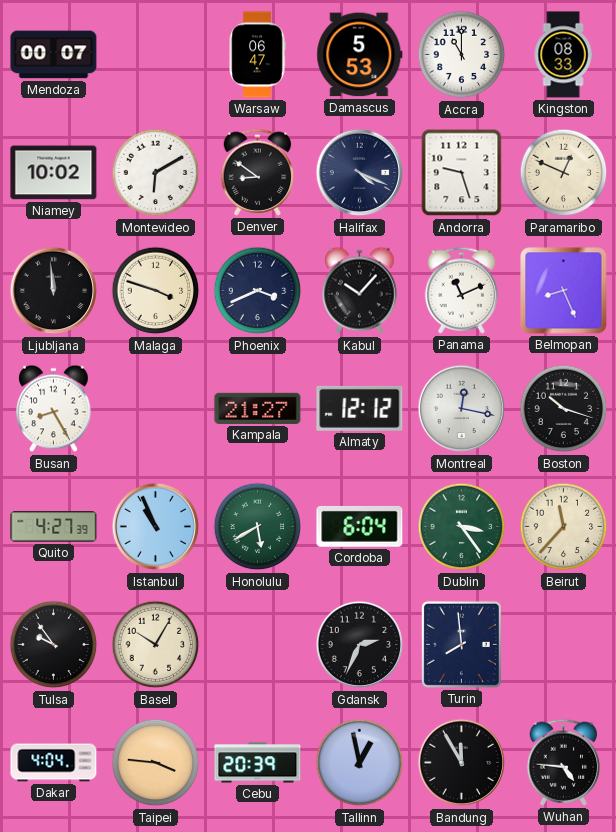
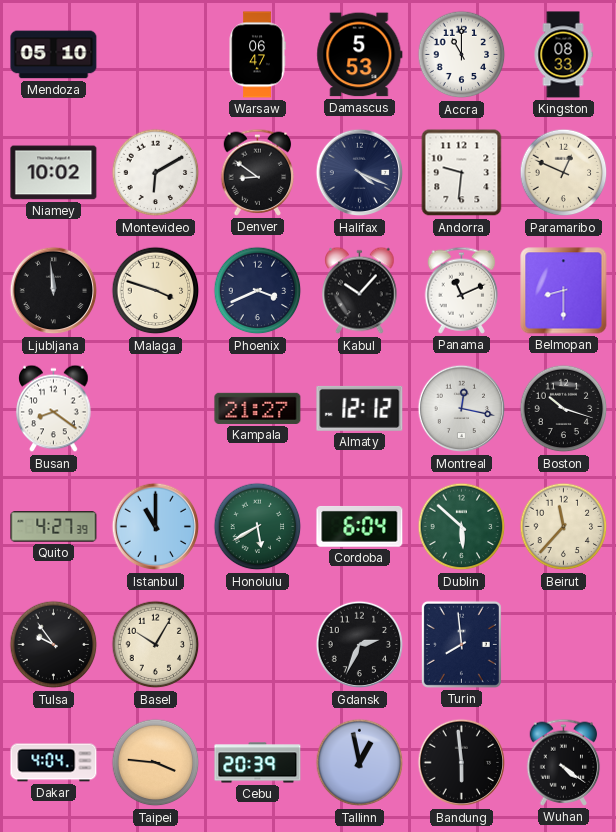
Mendoza: 00:07 -> 05:10 (54, 55)
Andorra: 9:27 -> 9:31 (462, 173)
Belmopan: 8:26 -> 8:30 (564, 291)
Busan: 8:25 -> 8:21 (54, 409)
Istanbul: 10:56 -> 11:00 (156, 527)
Dublin: 3:24 -> 5:52 (462, 527)
Bandung: 11:55 -> 5:59 (462, 763)
Wuhan: 4:46 -> 4:21 (564, 762)
